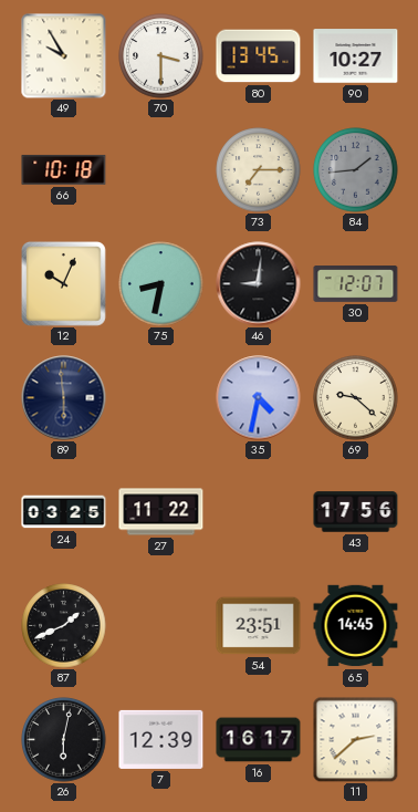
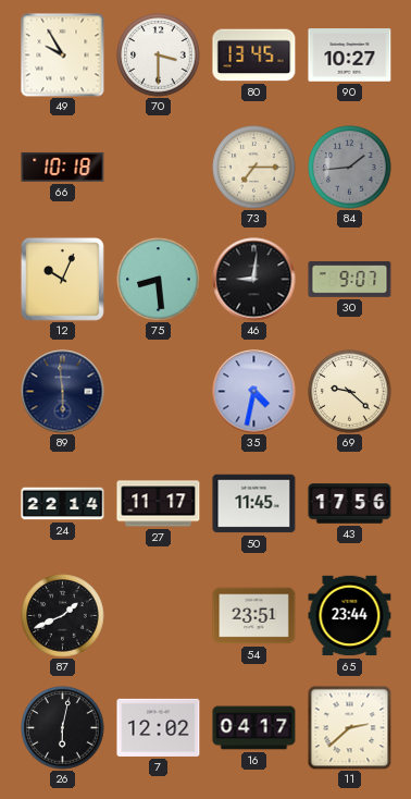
75: 8:32 -> 8:29 (159, 280)
30: 12:07 -> 9:07 (350, 280)
24: 03:25 -> 22:14 (63, 504)
27: 11:22 -> 11:17 (159, 504)
50: none -> 11:45 (254, 504)
65: 14:45 -> 23:44 (350, 616)
7: 12:39 -> 12:02 (159, 727)
16: 16:17 -> 04:17 (254, 728)
